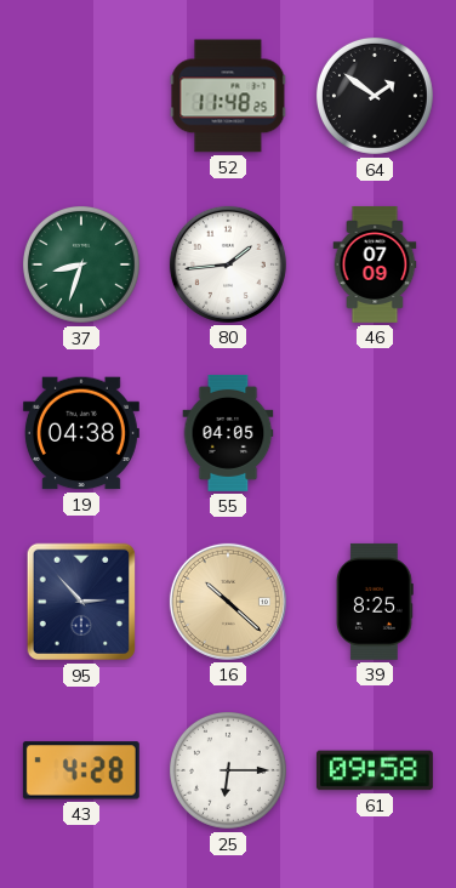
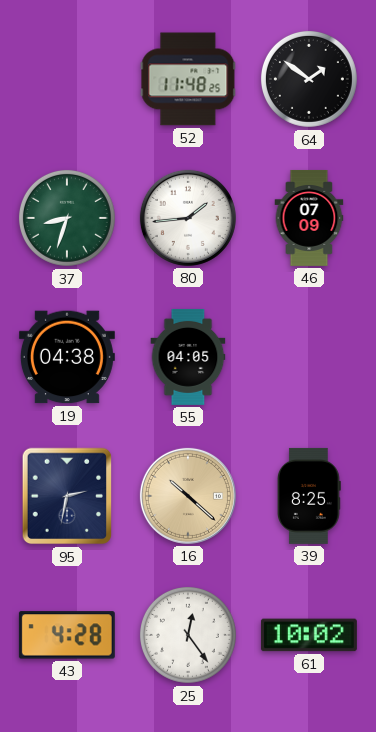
95: 2:53 -> 2:32 (67, 496)
25: 6:15 -> 12:24 (188, 635)
61: 09:58 -> 10:02 (309, 635)
